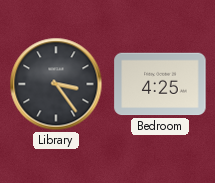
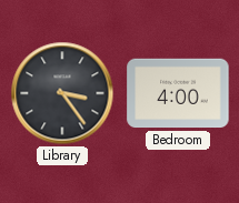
Bedroom: 4:25 -> 4:00 (178, 93)
